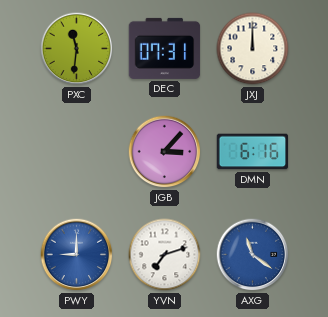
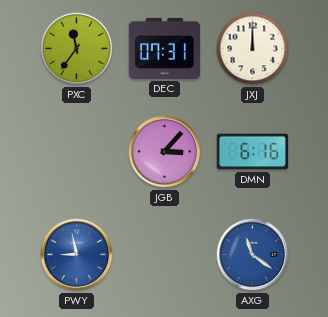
PXC: 11:31 -> 11:36 (77, 49)
PWY: 9:00 -> 8:58 (77, 255)
YVN: 7:12 -> none (165, 255)
